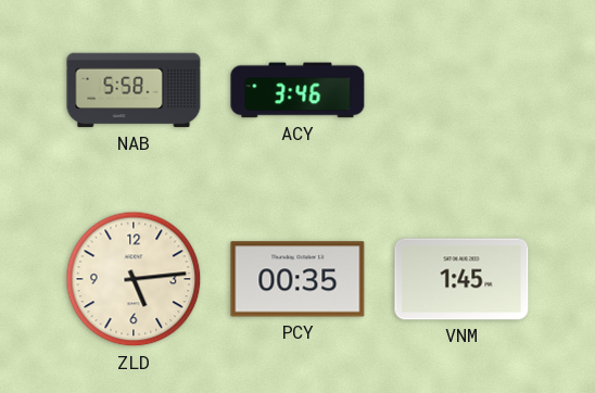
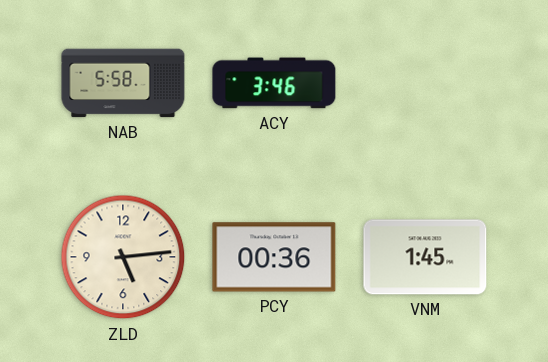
PCY: 00:35 -> 00:36 (274, 257)
